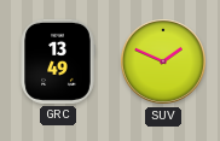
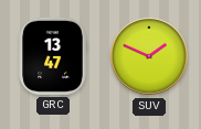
GRC: 13:49 -> 13:47 (53, 56)
